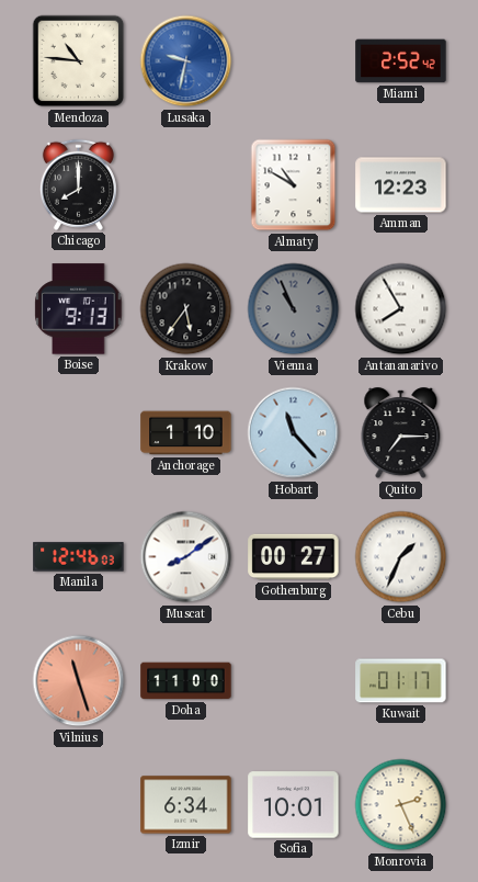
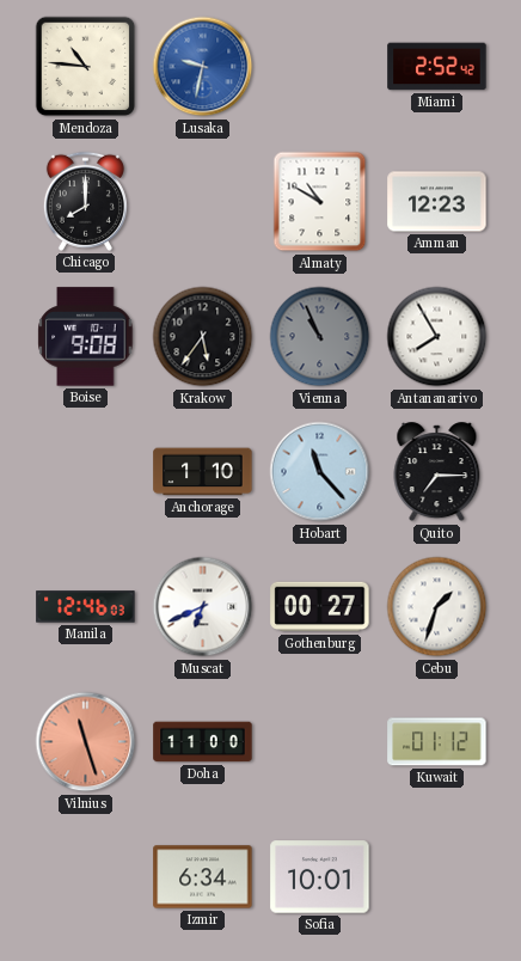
Boise: 9:13 -> 9:08 (86, 337)
Muscat: 8:09 -> 6:41 (203, 607)
Cebu: 1:34 -> 1:33 (437, 607)
Kuwait: 01:17 -> 01:12 (437, 742)
Monrovia: 2:26 -> none (401, 805)
